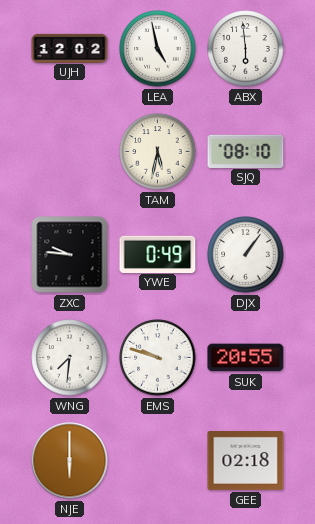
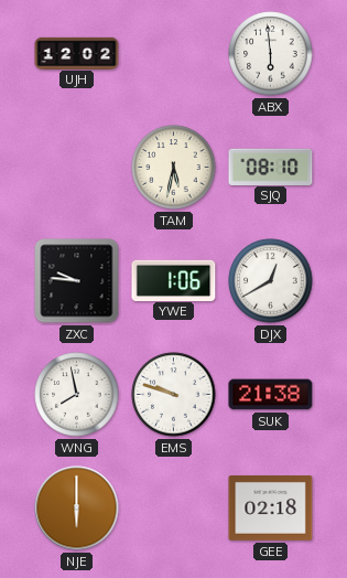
LEA: 4:58 -> none (158, 49)
YWE: 0:49 -> 1:06 (174, 280)
DJX: 1:06 -> 12:40 (271, 281)
WNG: 7:31 -> 7:58 (77, 395)
SUK: 20:55 -> 21:38 (271, 395)
